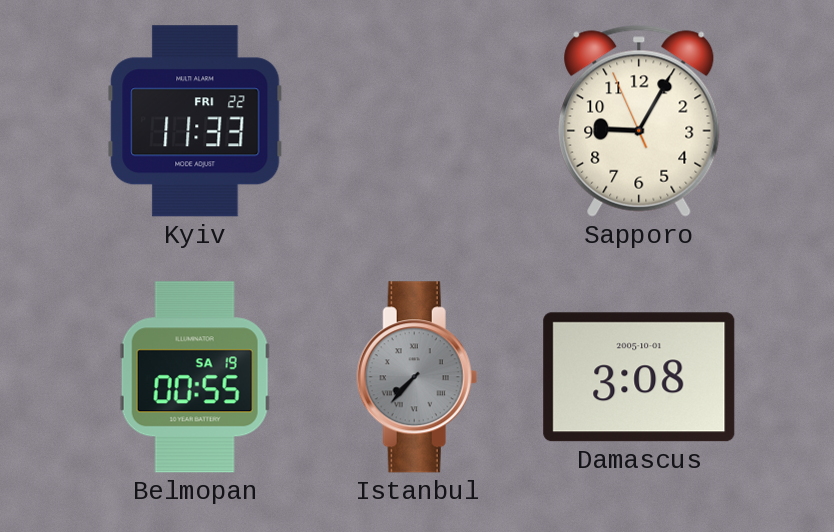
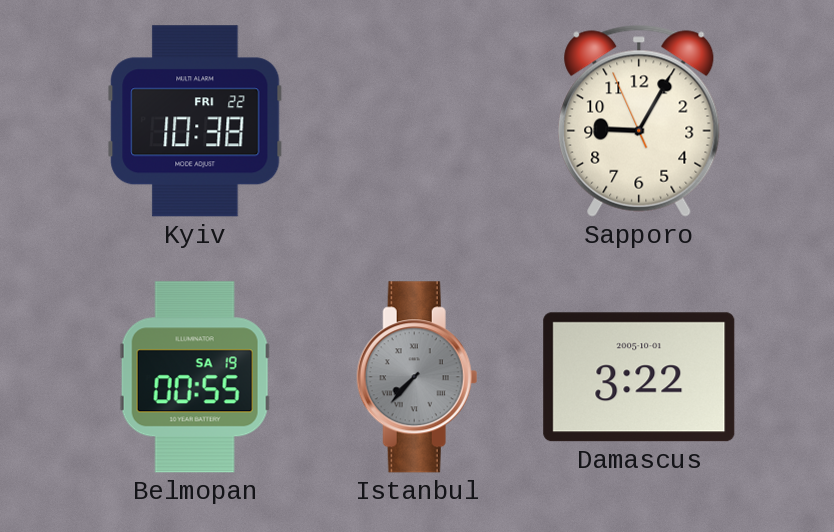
Kyiv: 11:33 -> 10:38 (195, 121)
Damascus: 3:08 -> 3:22 (639, 377)
